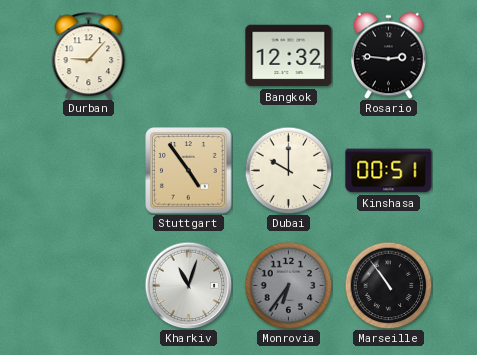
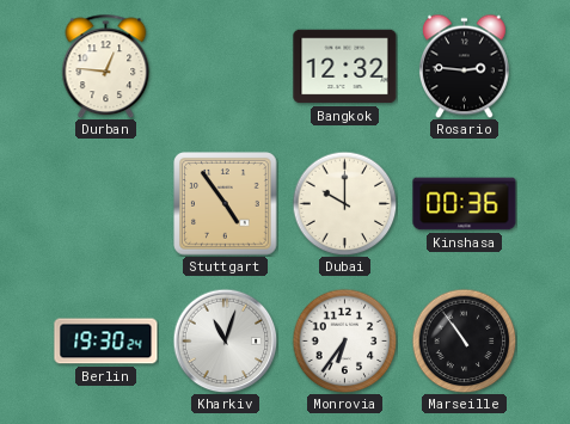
Durban: 9:07 -> 12:46 (106, 66)
Kinshasa: 00:51 -> 00:36 (465, 204)
Berlin: none -> 19:30 (106, 342)
Monrovia dial: grey -> white (344, 340)
